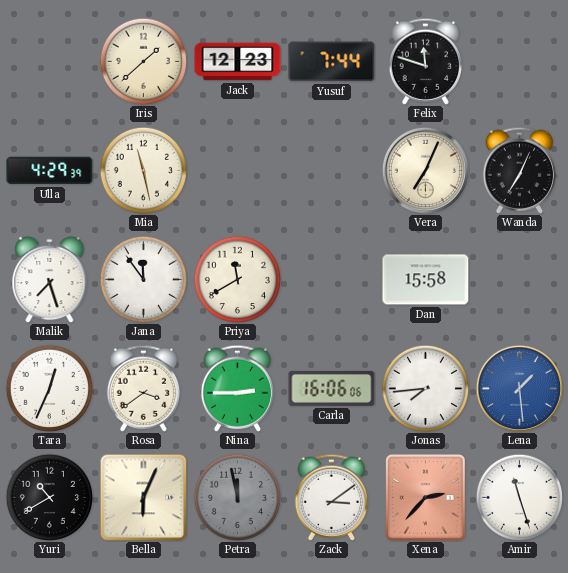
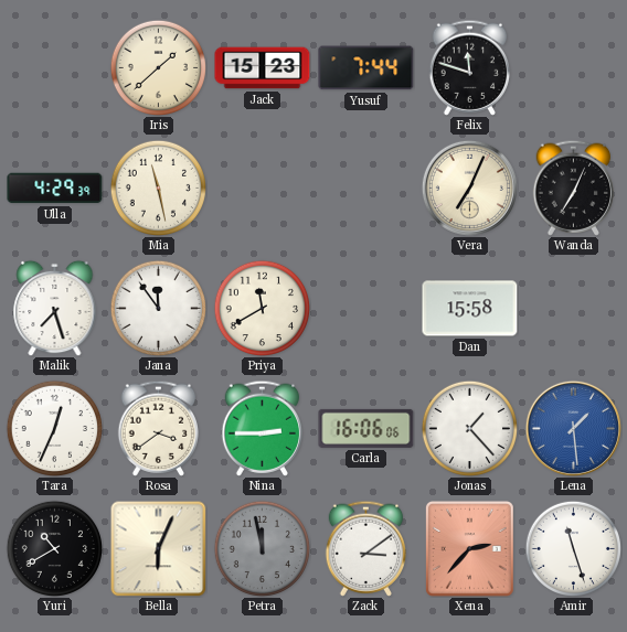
Jack: 12:23 -> 15:23 (263, 68)
Jonas: 7:44 -> 1:23 (469, 428)
